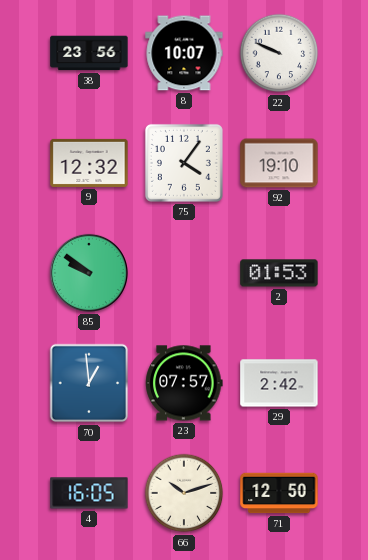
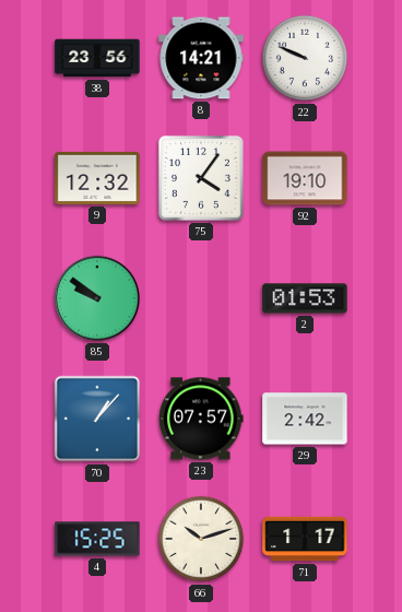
8: 10:07 -> 14:21 (201, 58)
70: 12:59 -> 1:07 (97, 419)
4: 16:05 -> 15:25 (97, 539)
71: 12:50 -> 1:17 (305, 539)
